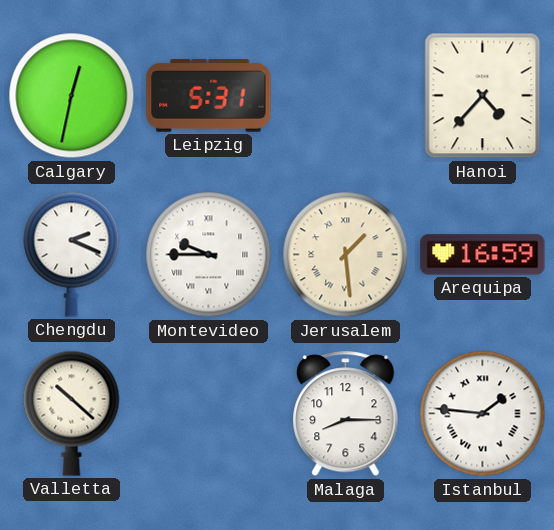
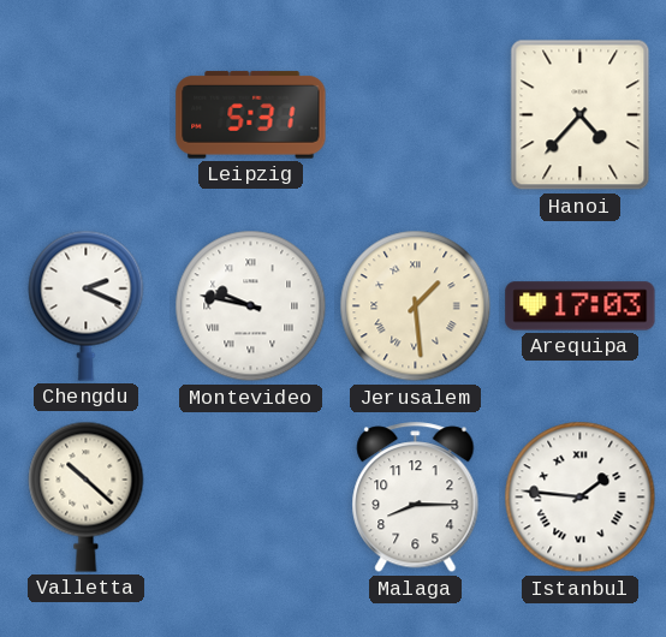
Calgary: 12:32 -> none (72, 96)
Montevideo: 9:45 -> 9:47 (251, 306)
Arequipa: 16:59 -> 17:03 (581, 306)
